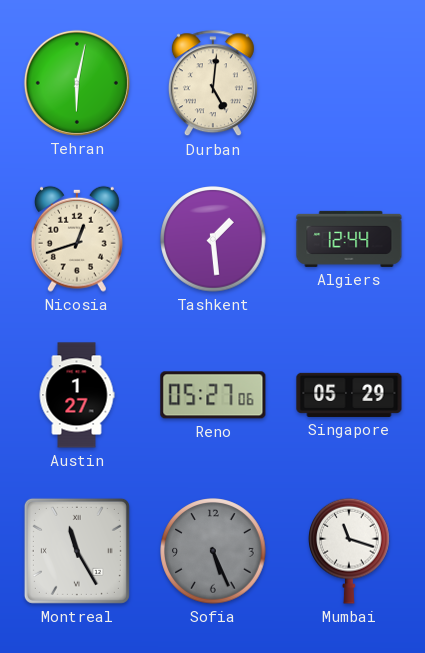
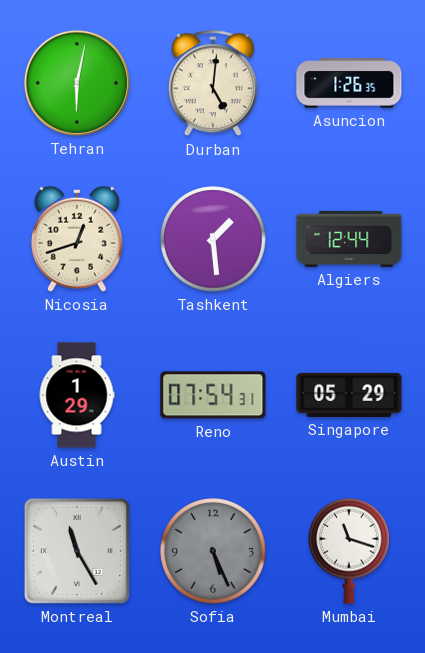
Asuncion: none -> 1:26 (349, 83)
Austin: 1:27 -> 1:29 (77, 395)
Reno: 05:27 -> 07:54 (213, 395)
